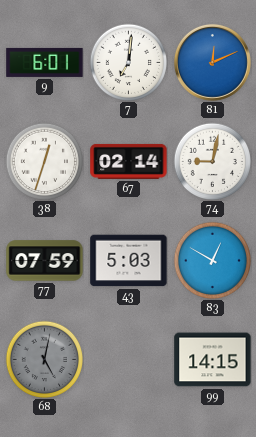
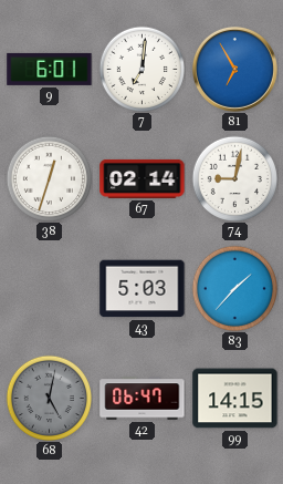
81: 12:11 -> 6:55 (234, 69)
77: 07:59 -> none (45, 261)
83: 12:50 -> 1:37 (234, 288)
42: none -> 06:47 (143, 399)
